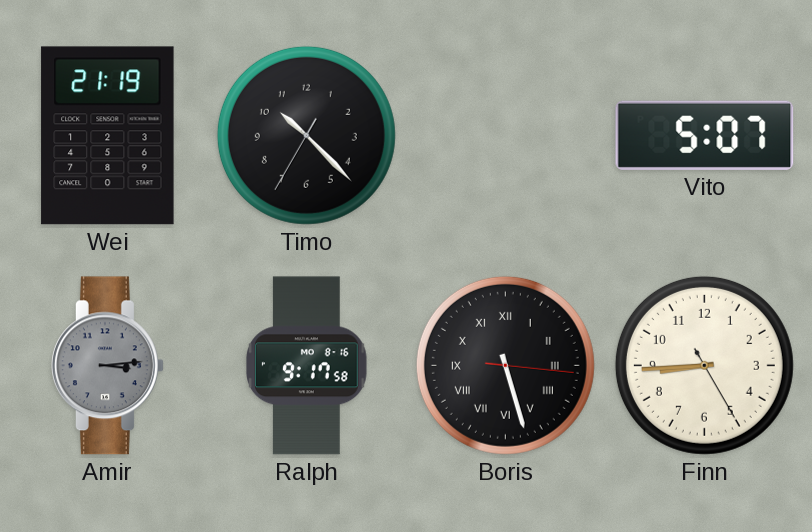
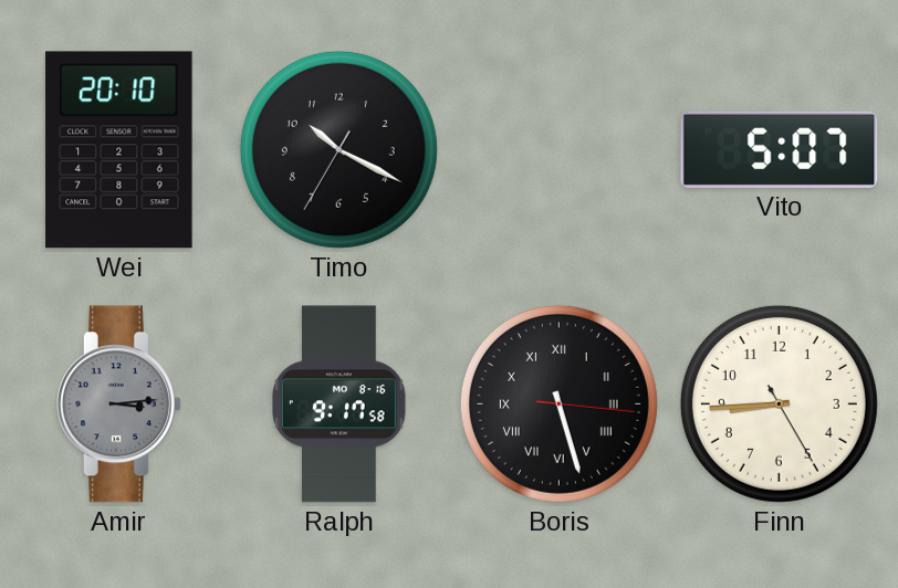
Wei: 21:19 -> 20:10 (119, 150)
Timo: 10:22 -> 10:19 (338, 149)
